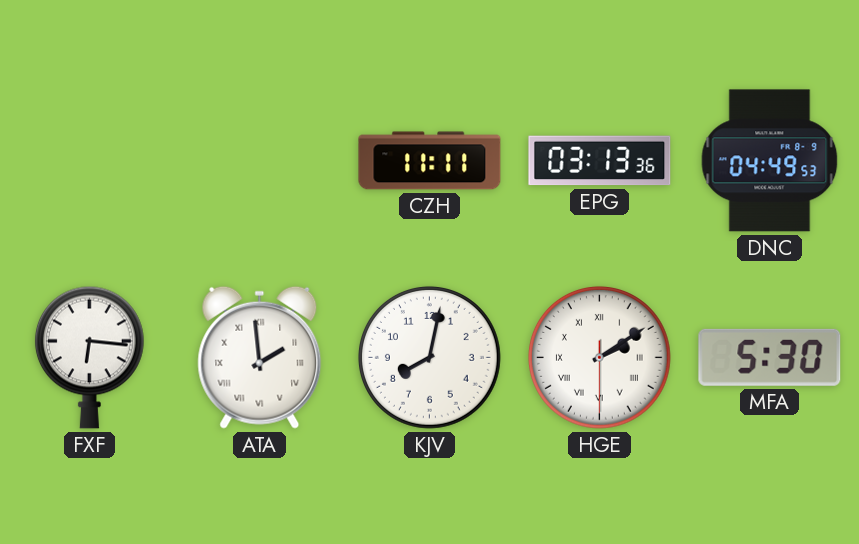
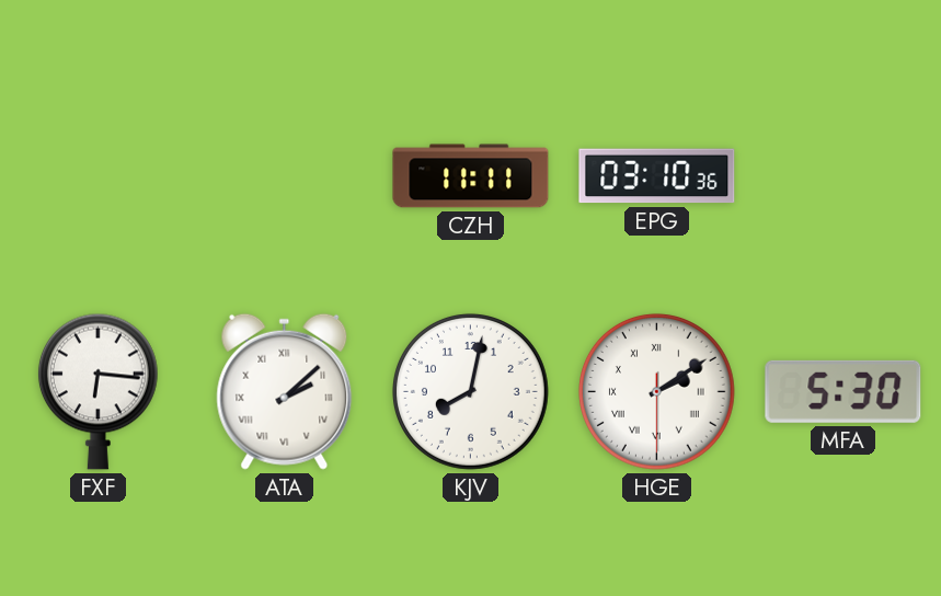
EPG: 03:13 -> 03:10 (657, 176)
DNC: 04:49 -> none (770, 161)
ATA: 1:59 -> 2:08 (285, 391)
